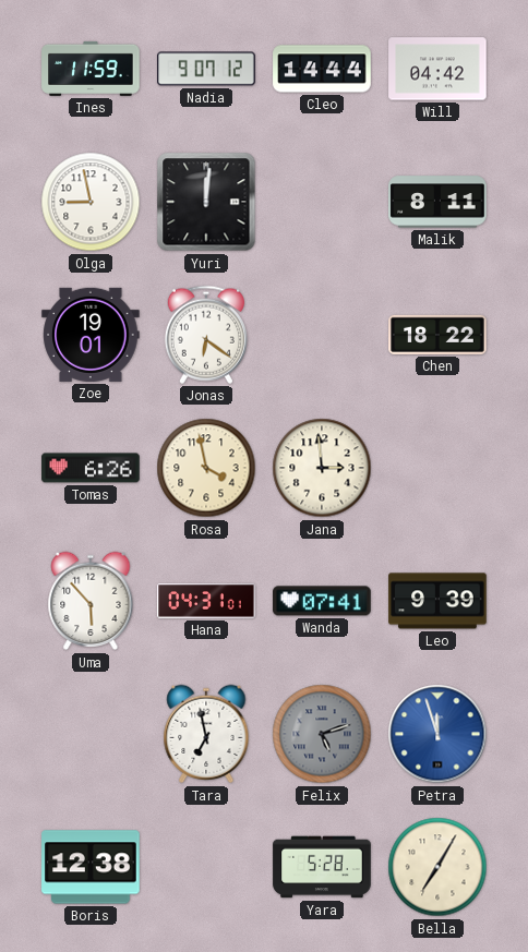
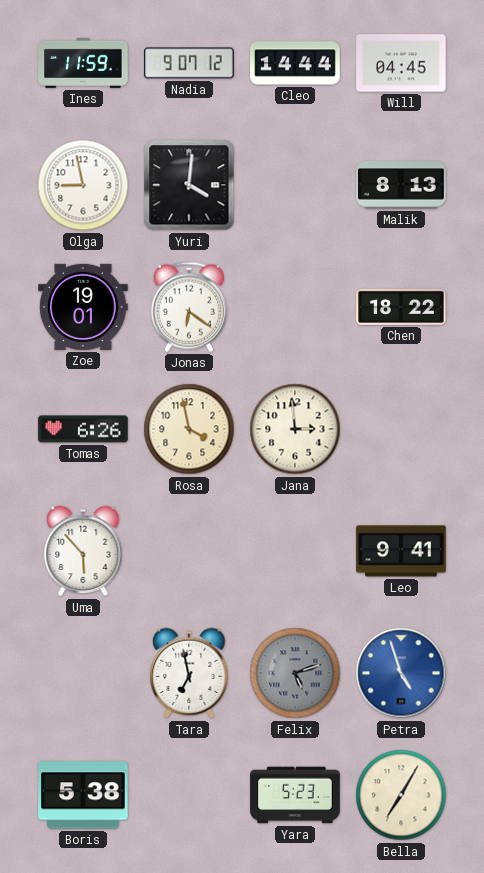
Will: 04:42 -> 04:45 (401, 63)
Yuri: 12:01 -> 4:01 (189, 185)
Malik: 8:11 -> 8:13 (401, 185)
Hana: 04:31 -> none (206, 601)
Wanda: 07:41 -> none (322, 601)
Leo: 9:39 -> 9:41 (401, 551)
Petra: 11:57 -> 4:57 (401, 673)
Boris: 12:38 -> 5:38 (83, 795)
Yara: 5:28 -> 5:23 (295, 795)
